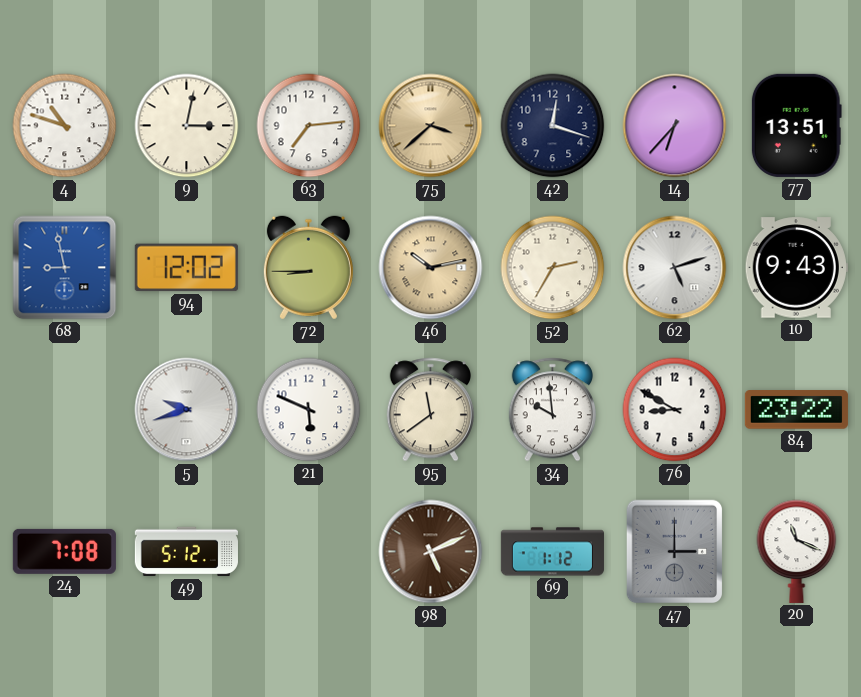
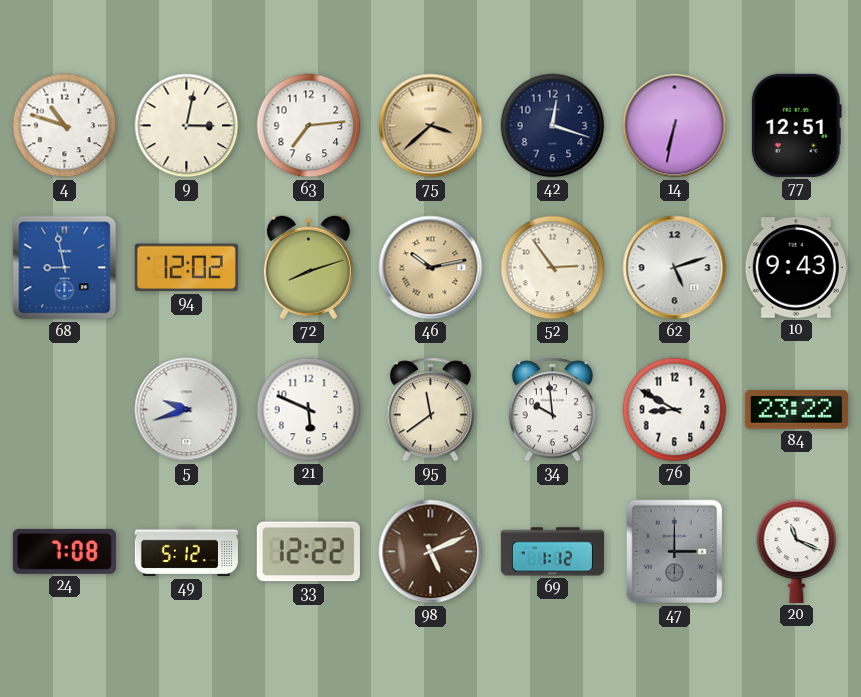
14: 6:37 -> 6:32 (675, 126)
77: 13:51 -> 12:51 (796, 125)
72: 8:45 -> 8:12 (308, 268)
52: 2:35 -> 2:54 (553, 268)
33: none -> 12:22 (308, 552)
